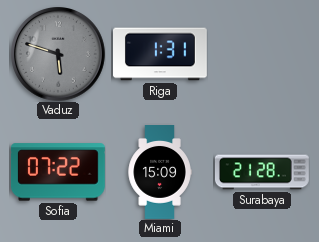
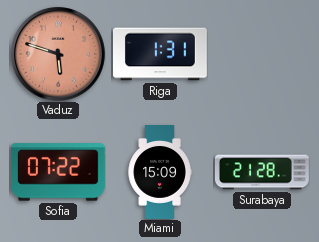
Vaduz dial: grey -> salmon (58, 54)
